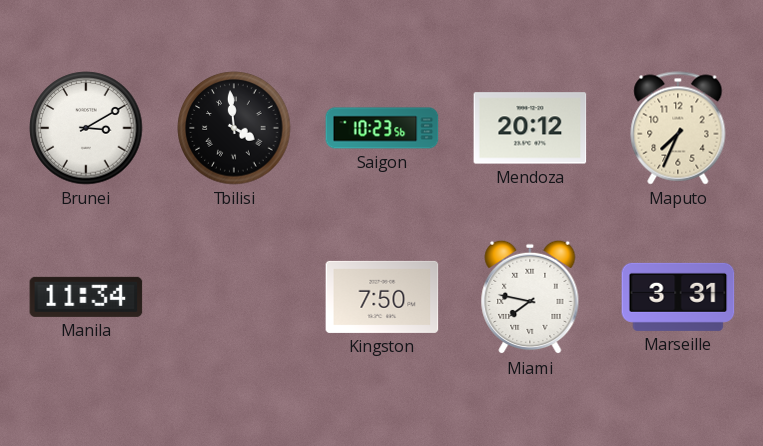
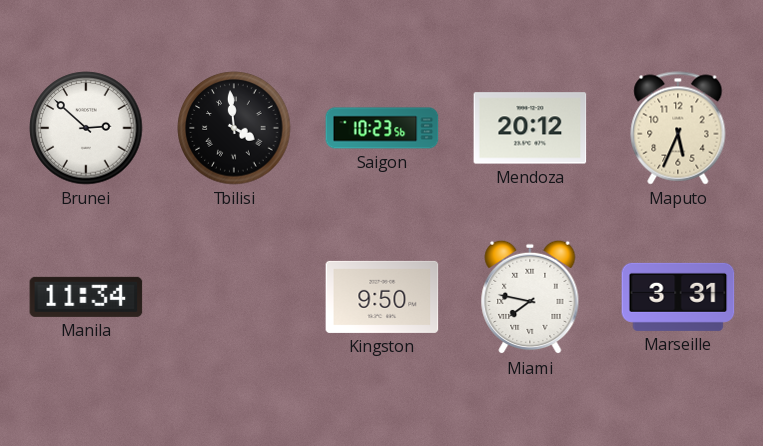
Brunei: 3:10 -> 2:52 (86, 128)
Maputo: 7:34 -> 5:34 (678, 128)
Kingston: 7:50 -> 9:50 (382, 297)
